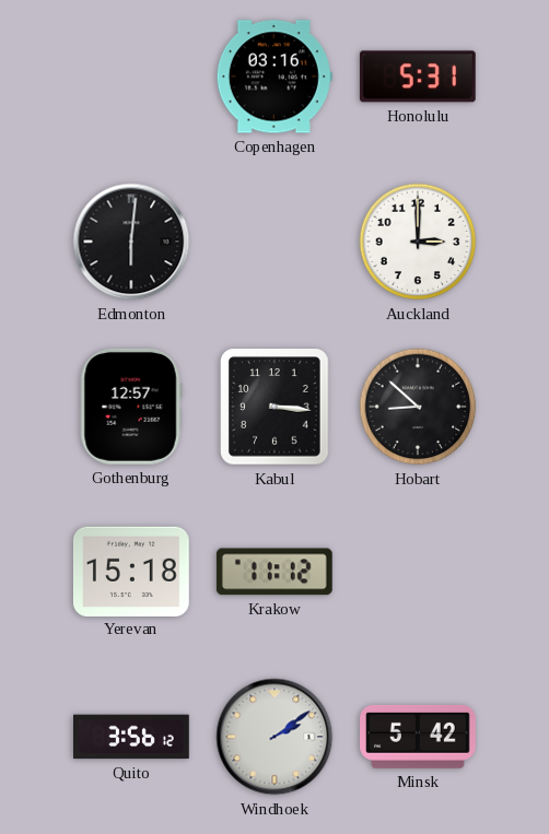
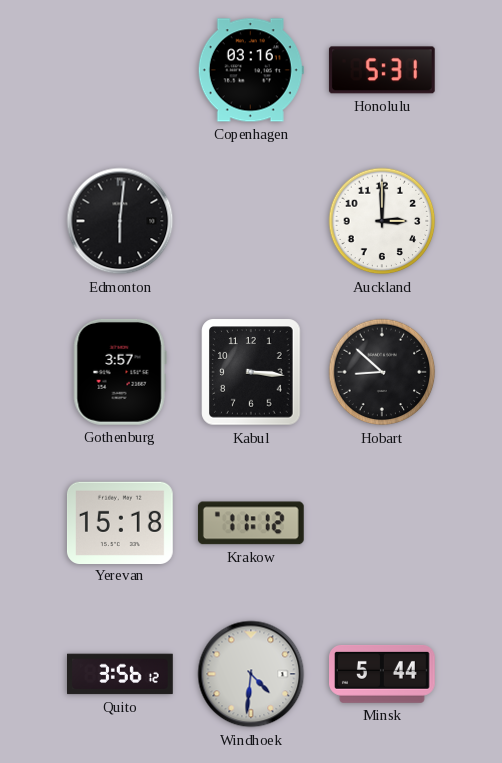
Gothenburg: 12:57 -> 3:57 (120, 372)
Windhoek: 2:09 -> 4:31 (251, 674)
Minsk: 5:42 -> 5:44 (383, 674)
